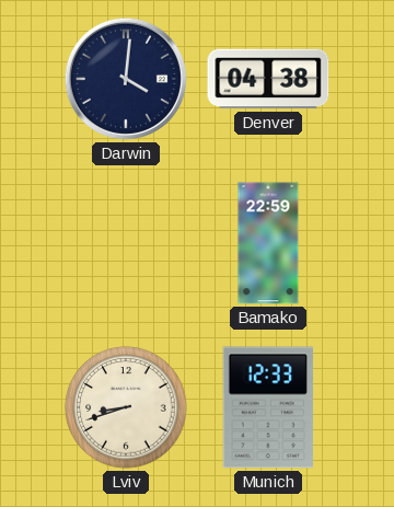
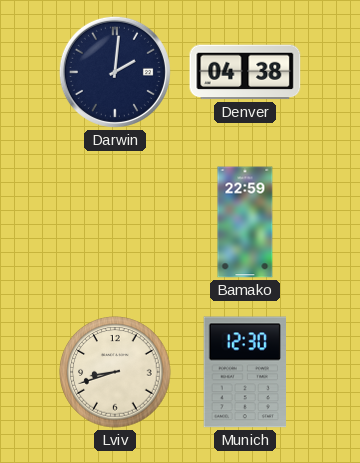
Darwin: 4:01 -> 2:01 (115, 72)
Munich: 12:33 -> 12:30 (244, 372)
